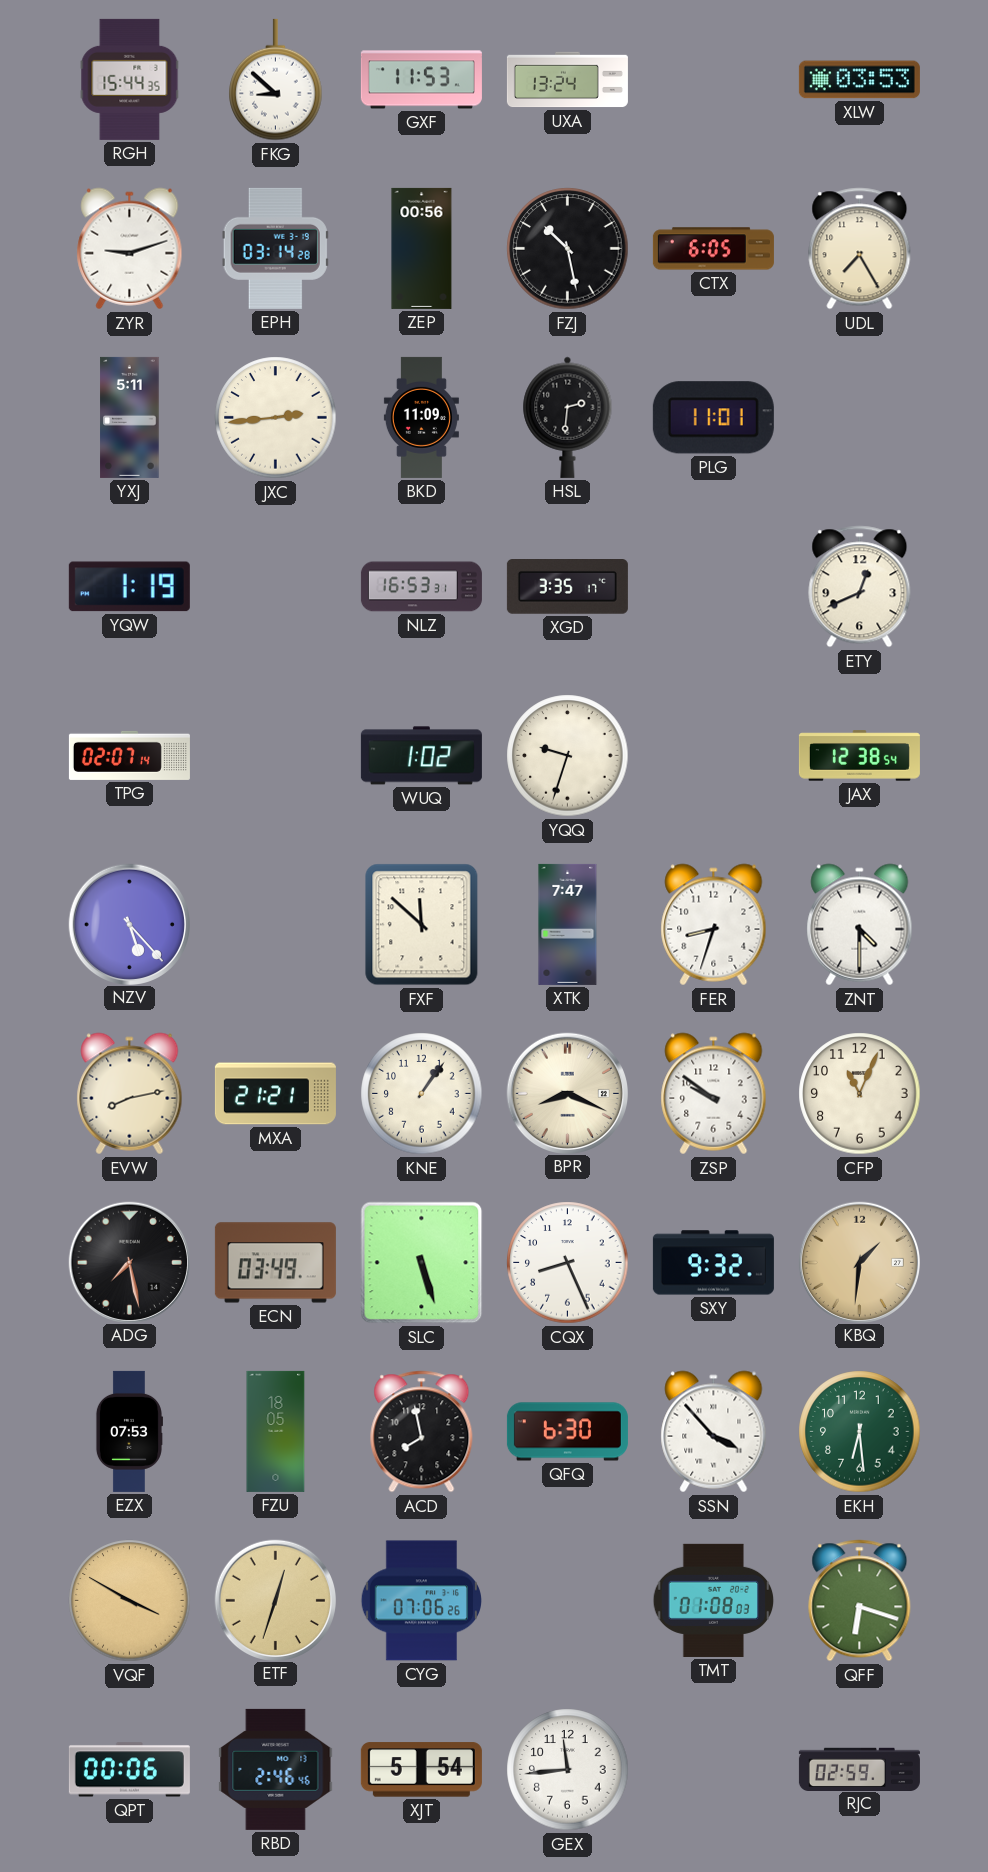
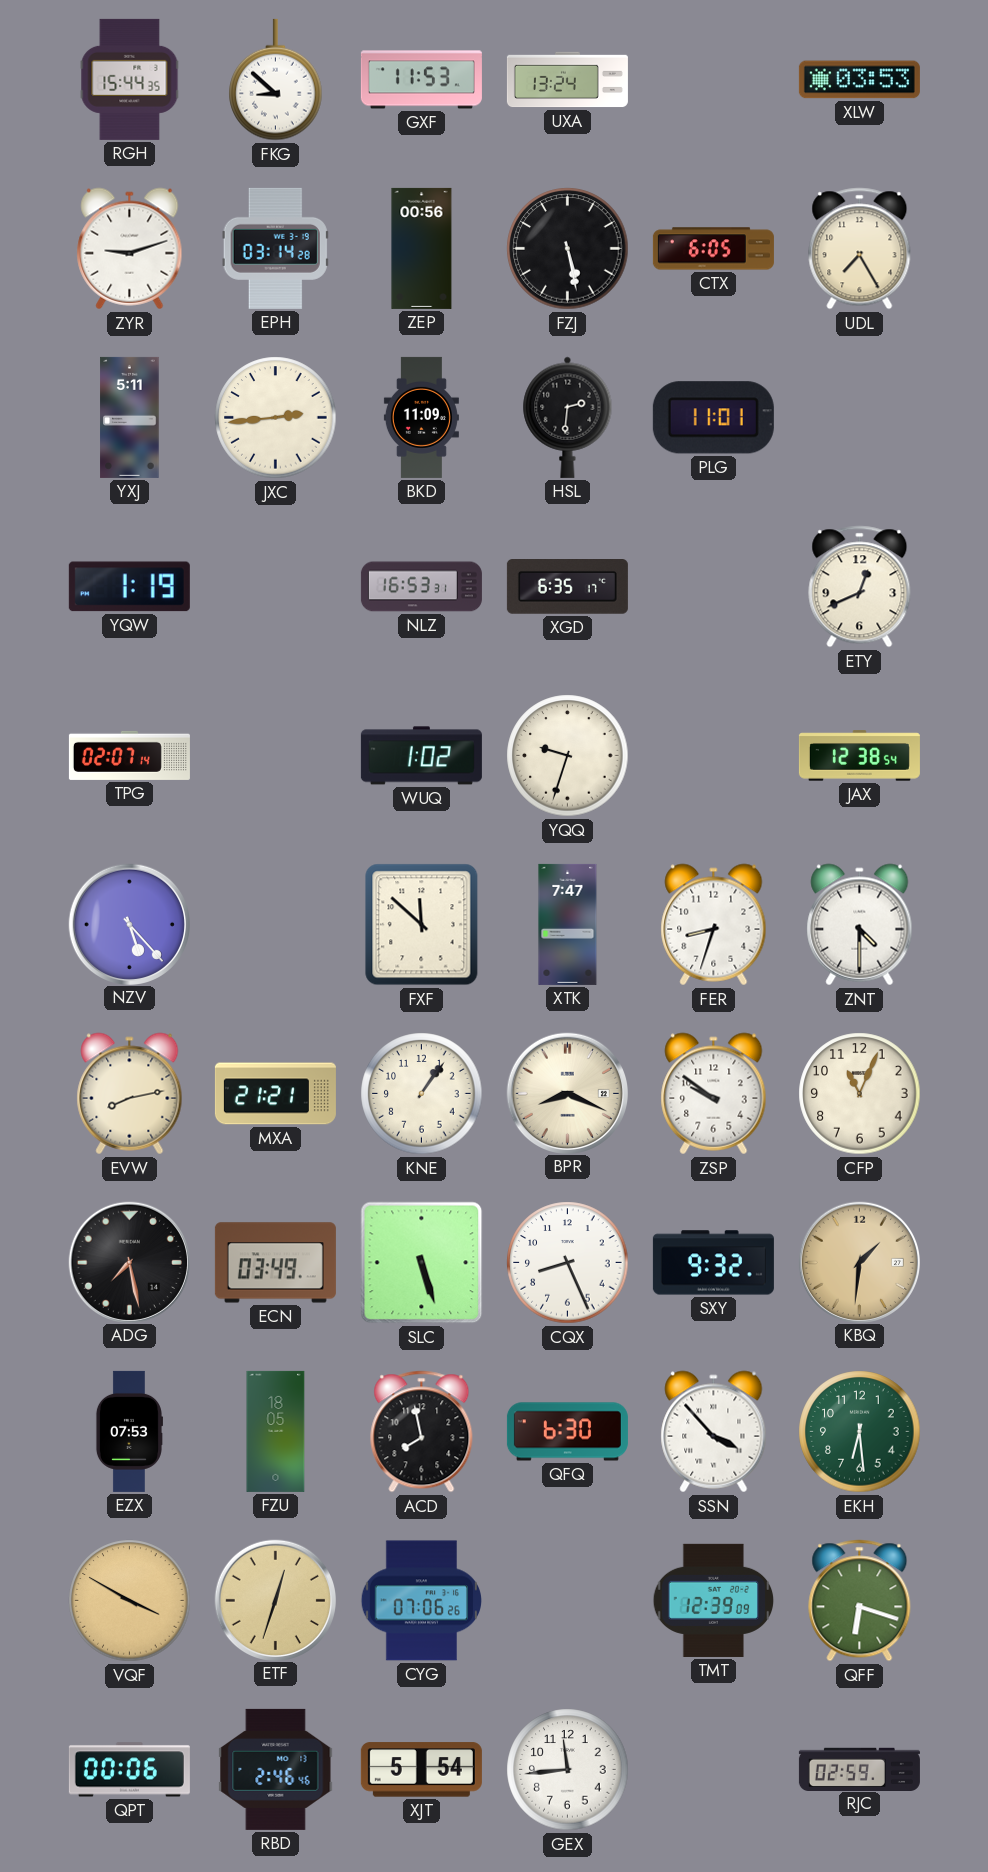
FZJ: 10:28 -> 5:28 (568, 249)
XGD: 3:35 -> 6:35 (567, 587)
TMT: 01:08 -> 12:39 (714, 1600)
